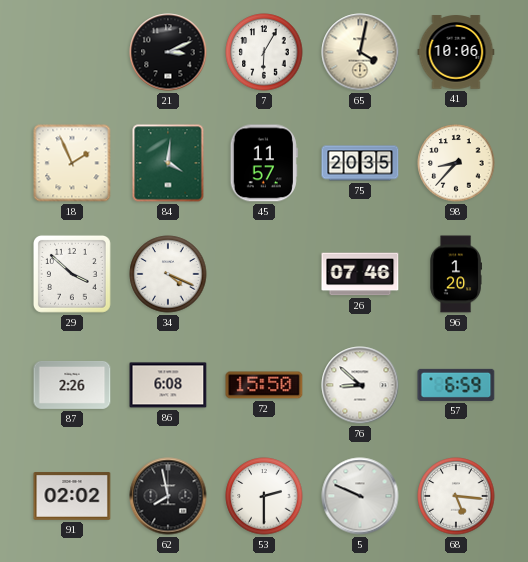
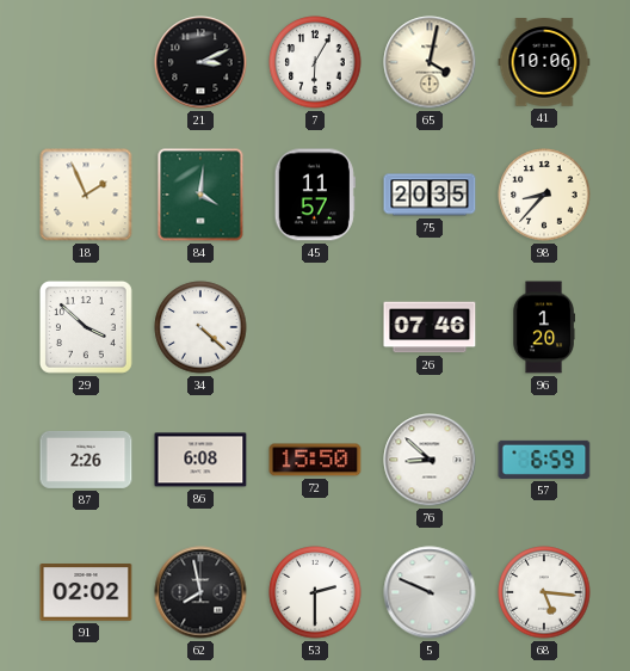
34: 4:19 -> 4:22 (200, 327)
